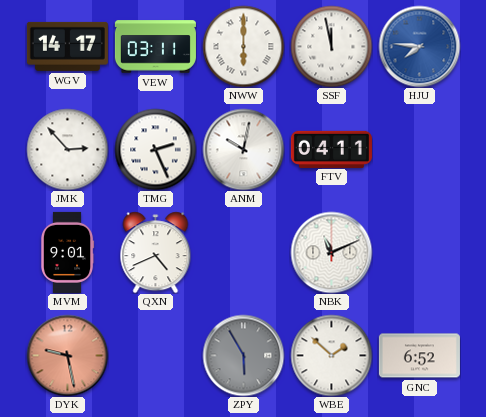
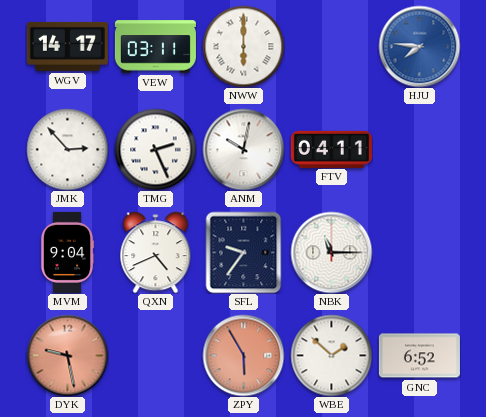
SSF: 11:58 -> none (331, 46)
MVM: 9:01 -> 9:04 (67, 252)
SFL: none -> 9:36 (244, 252)
NBK: 11:11 -> 11:15 (331, 252)
ZPY dial: grey -> salmon (243, 355)
